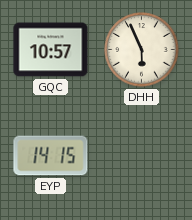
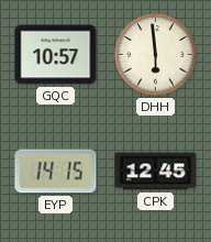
DHH: 5:56 -> 5:59 (156, 55)
CPK: none -> 12:45 (156, 172)
